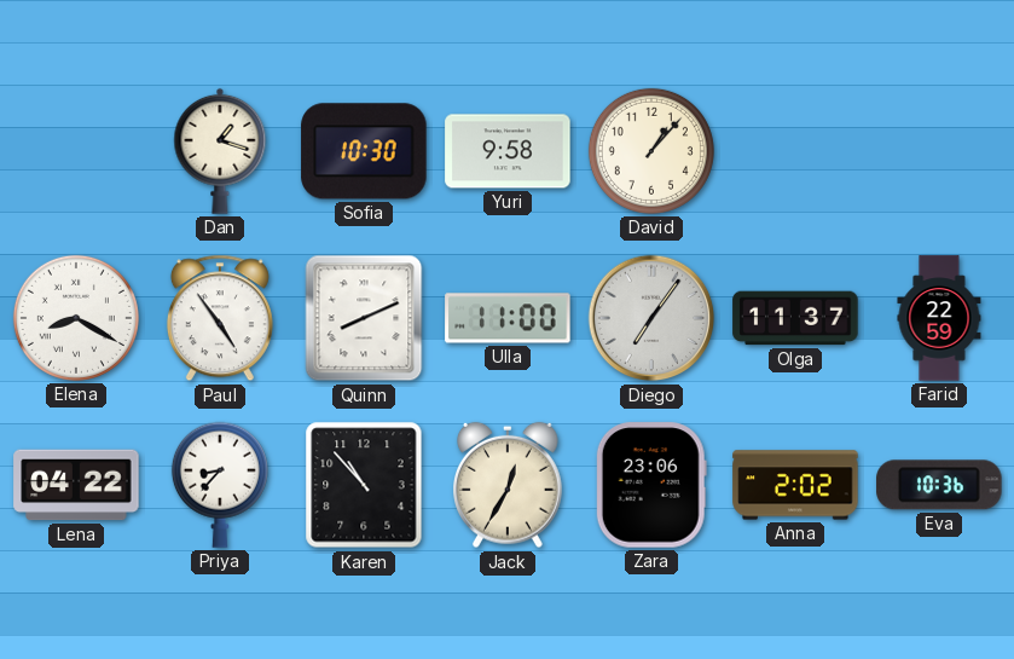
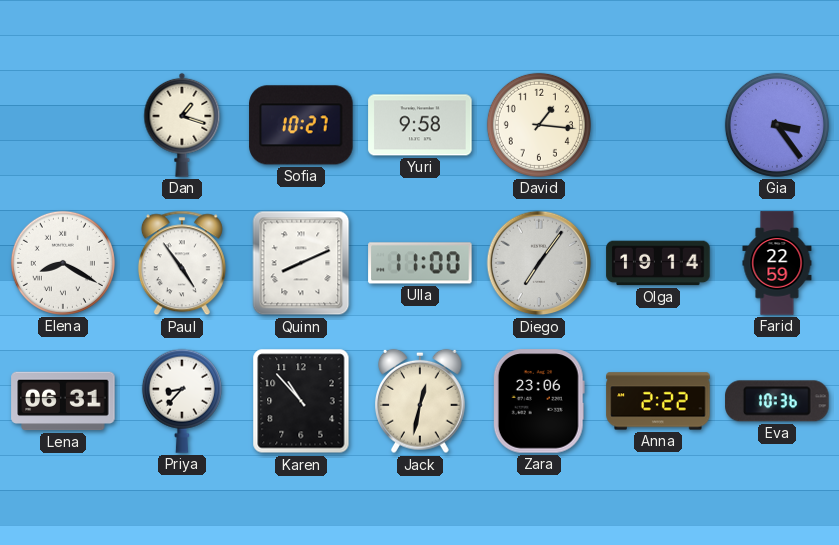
Sofia: 10:30 -> 10:27 (301, 125)
David: 1:07 -> 1:16 (539, 125)
Gia: none -> 3:24 (777, 125)
Olga: 11:37 -> 19:14 (658, 263)
Lena: 04:22 -> 06:31 (63, 401)
Jack: 12:35 -> 12:32 (421, 401)
Anna: 2:02 -> 2:22 (658, 401)
